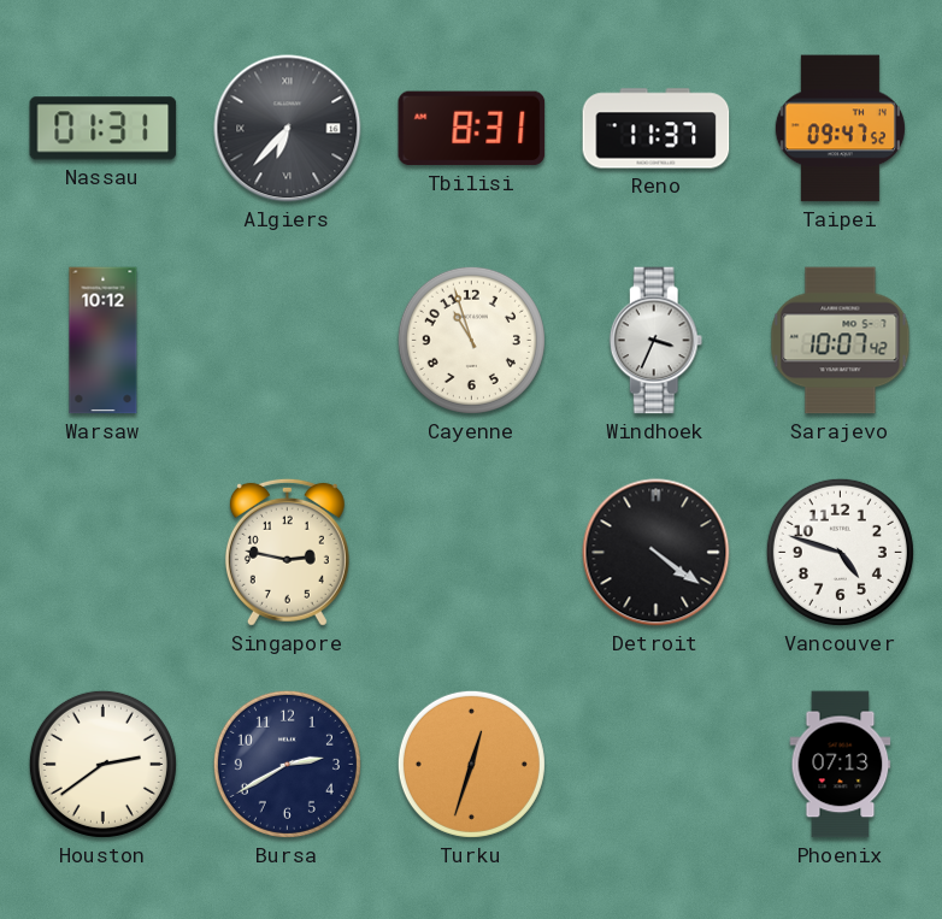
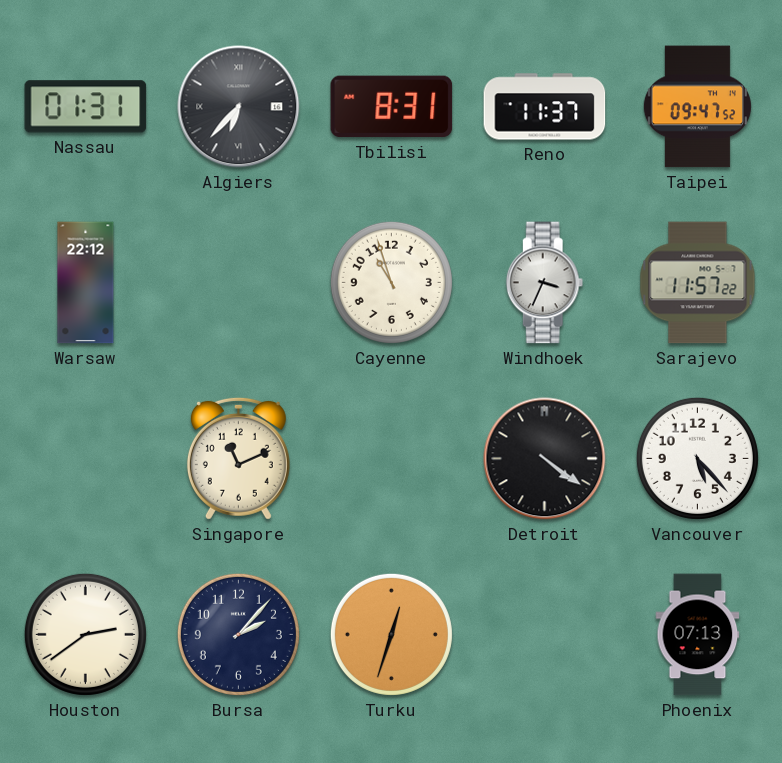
Warsaw: 10:12 -> 22:12 (86, 283)
Sarajevo: 10:07 -> 11:57 (698, 283)
Singapore: 2:47 -> 11:11 (238, 458)
Vancouver: 4:48 -> 5:23 (697, 458)
Bursa: 2:40 -> 2:07 (238, 634)
